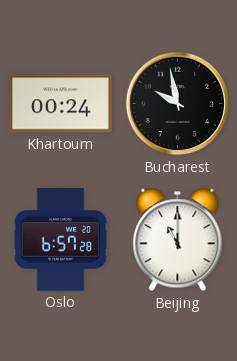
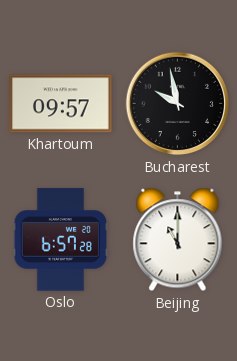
Khartoum: 00:24 -> 09:57 (61, 104)
